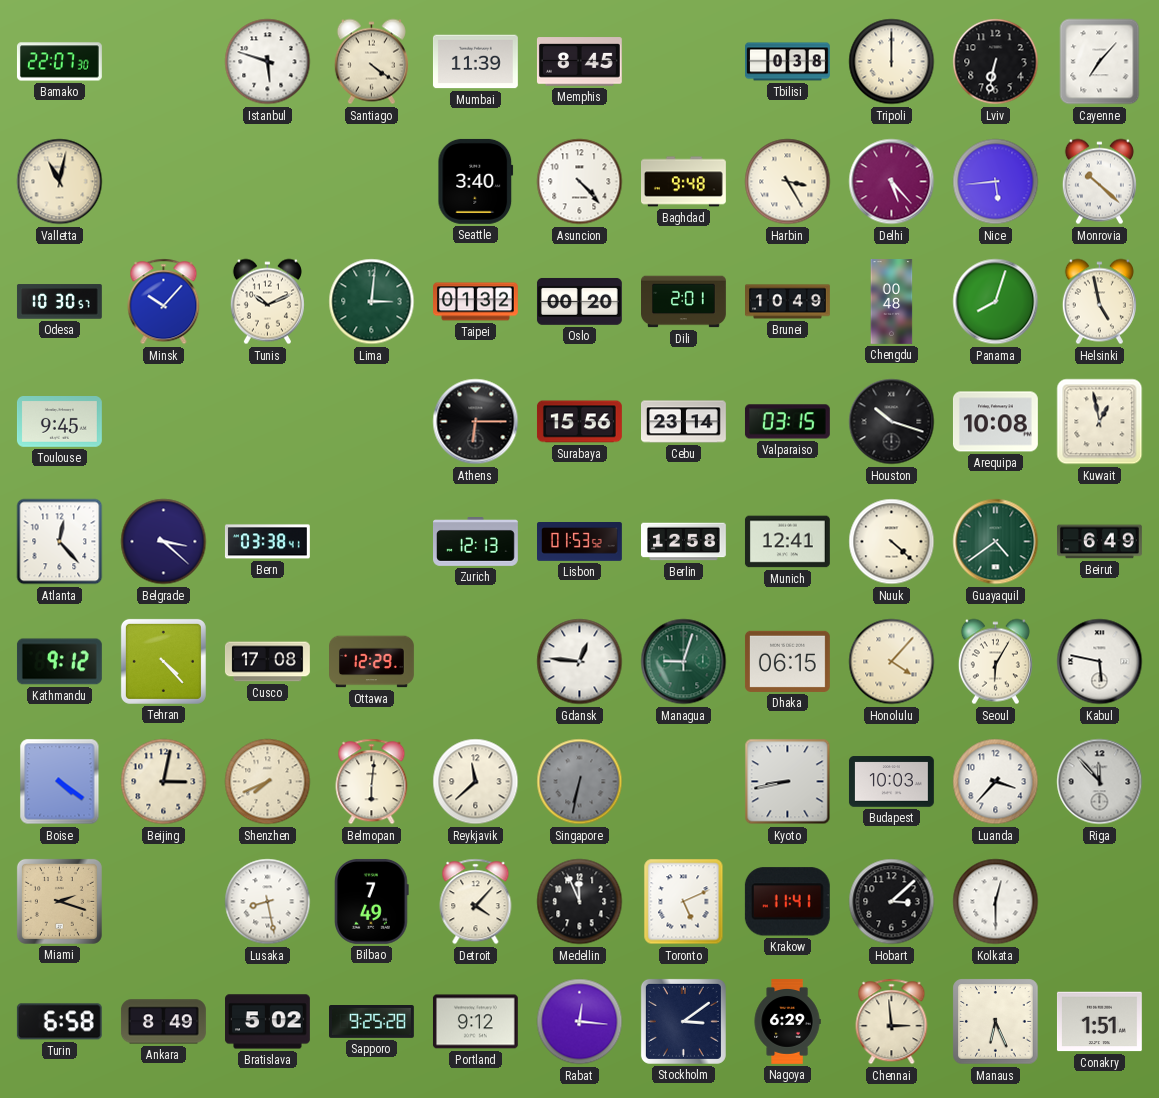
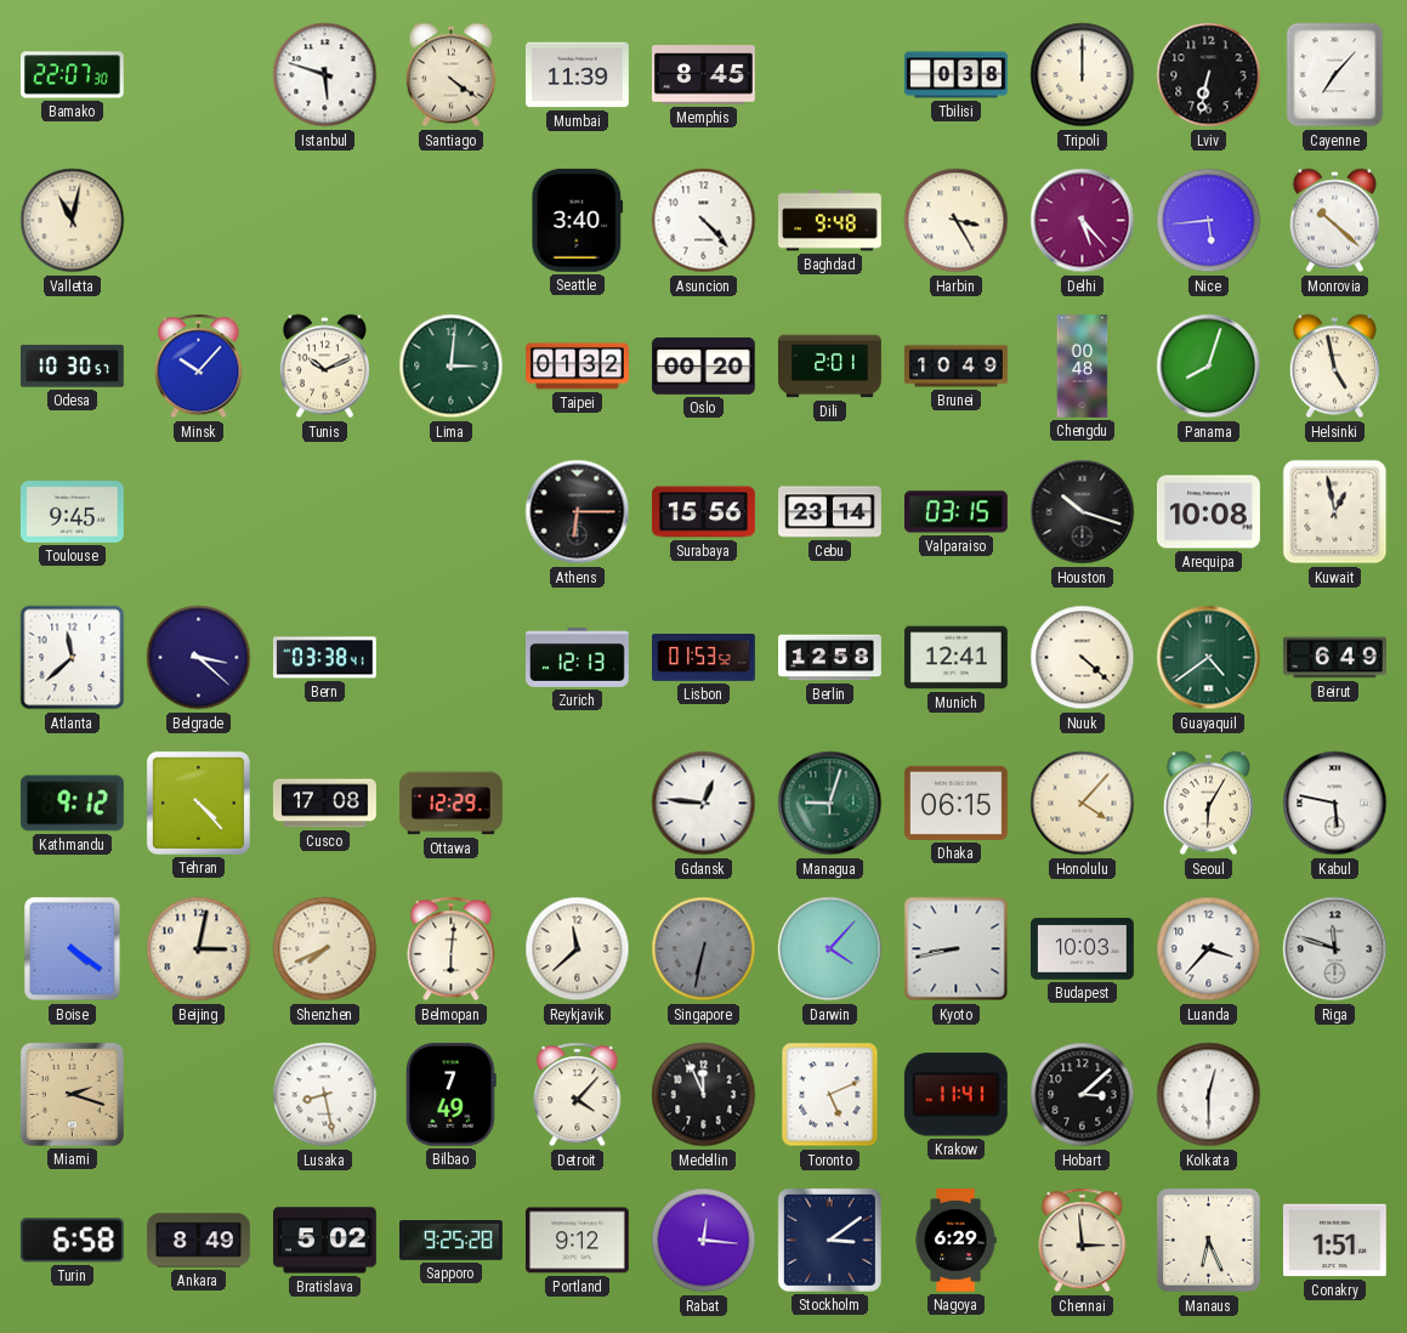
Atlanta: 12:23 -> 11:38 (73, 658)
Darwin: none -> 4:07 (830, 949)
Riga: 11:53 -> 11:48 (1335, 949)
